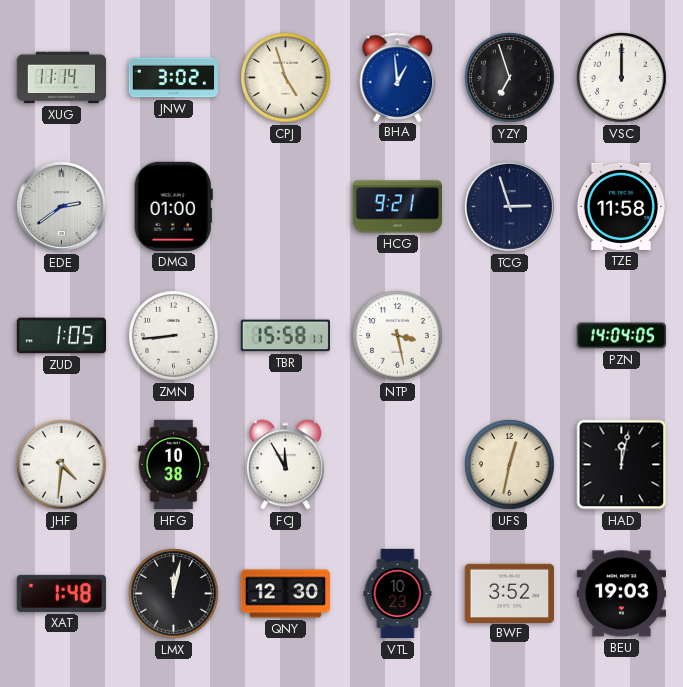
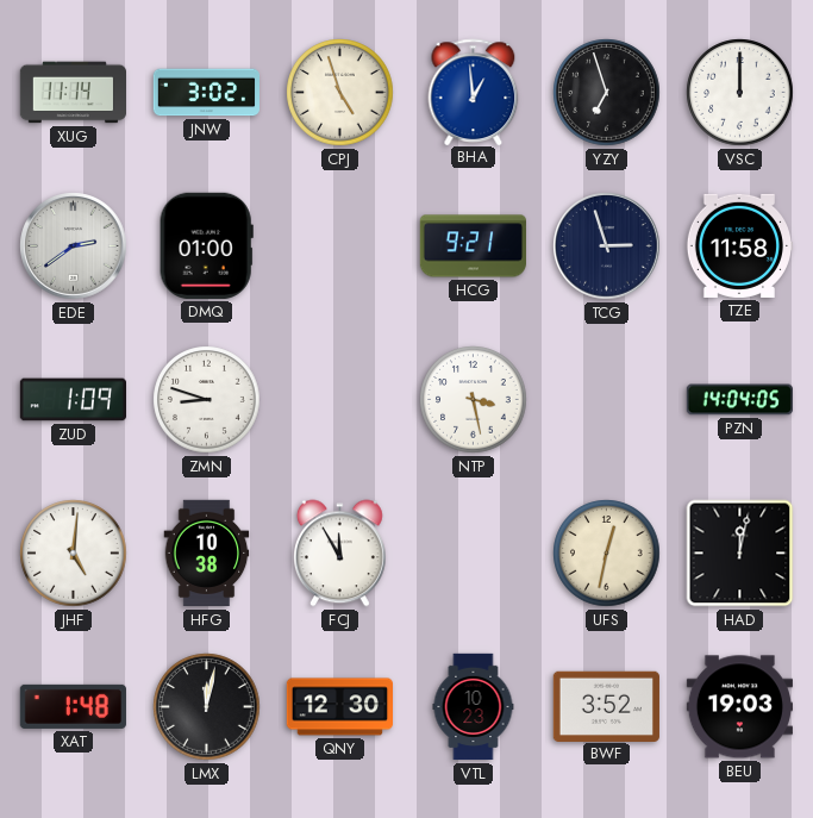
ZUD: 1:05 -> 1:09 (73, 400)
ZMN: 8:44 -> 8:48 (207, 400)
TBR: 15:58 -> none (285, 336)
JHF: 4:31 -> 5:01 (74, 554)
